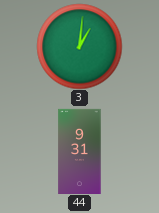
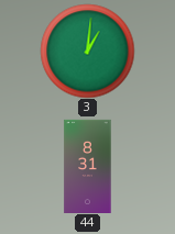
44: 9:31 -> 8:31 (88, 166)
